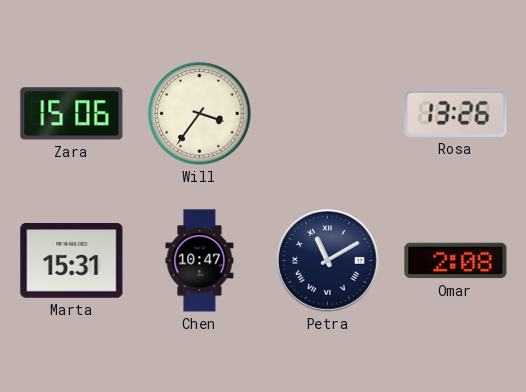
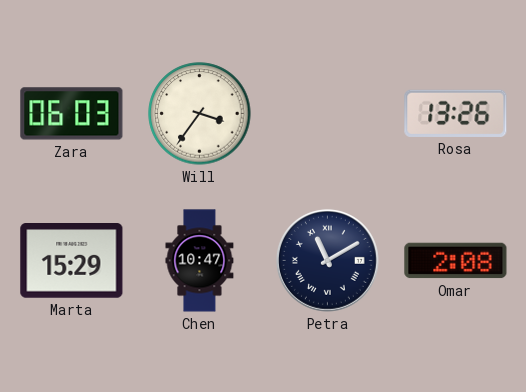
Zara: 15:06 -> 06:03 (72, 114)
Marta: 15:31 -> 15:29 (72, 261)
